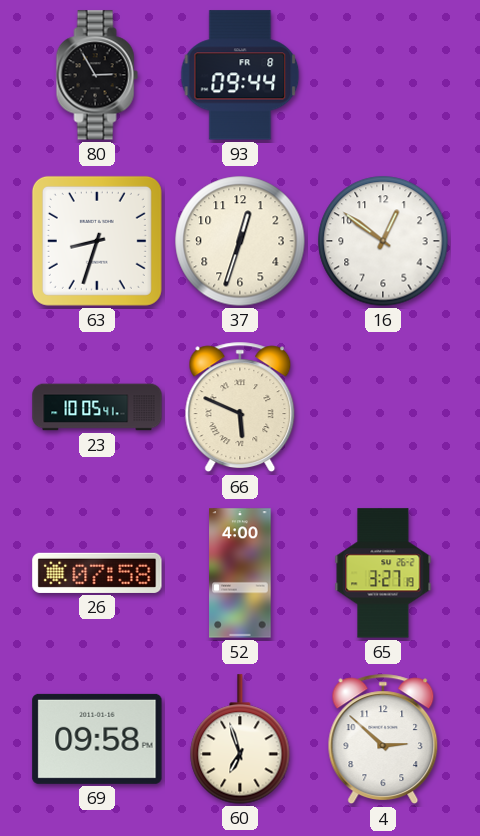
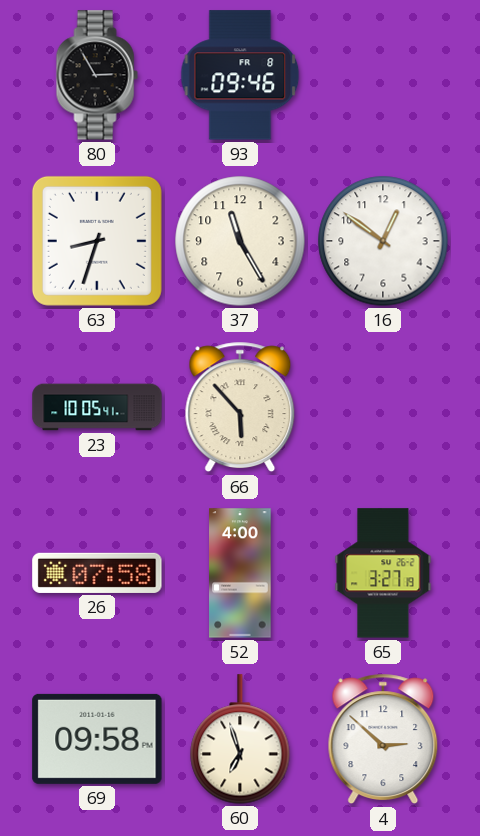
93: 09:44 -> 09:46 (240, 75)
37: 12:33 -> 11:25 (240, 241)
66: 5:49 -> 5:53 (240, 407)
